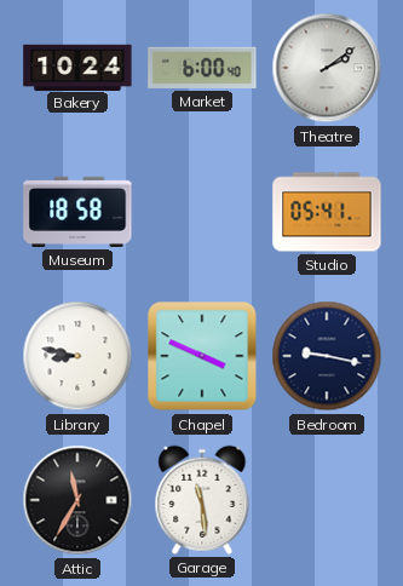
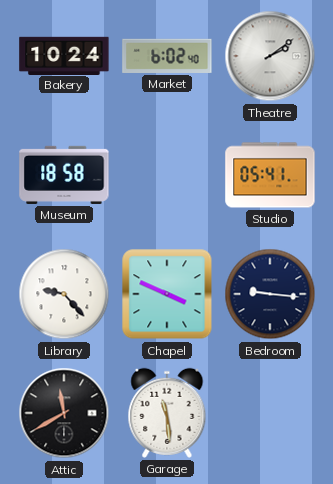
Market: 6:00 -> 6:02 (167, 56)
Library: 8:47 -> 9:23 (64, 294)
Bedroom: 9:17 -> 9:16 (270, 294)
Attic: 11:35 -> 11:40 (64, 413)
